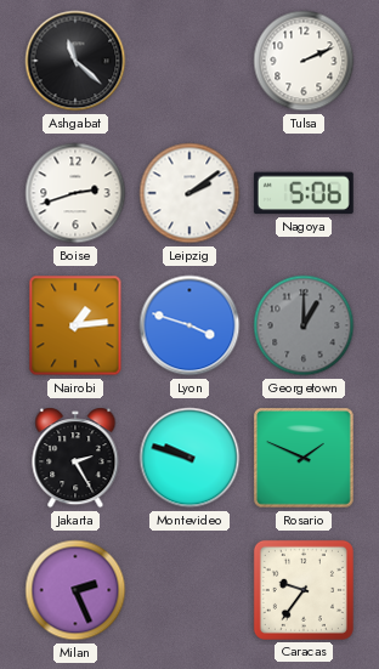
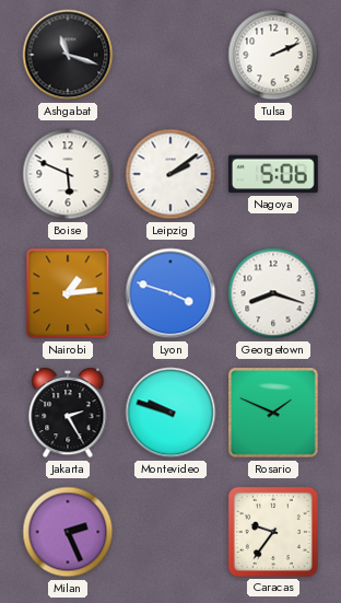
Ashgabat: 11:22 -> 11:18 (68, 55)
Boise: 2:42 -> 5:49 (68, 174)
Georgetown: 1:00 -> 8:18 (273, 293)
Georgetown dial: grey -> white (273, 293)
